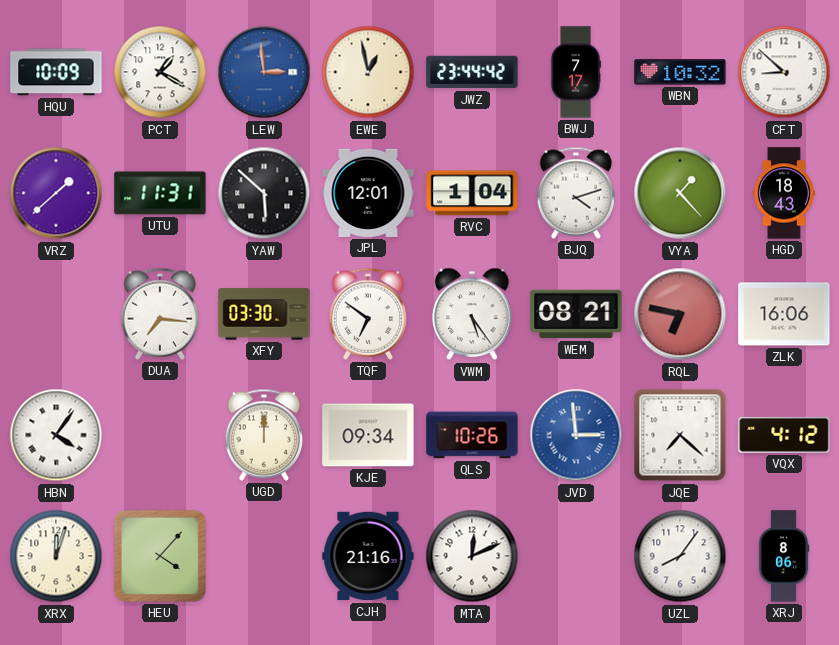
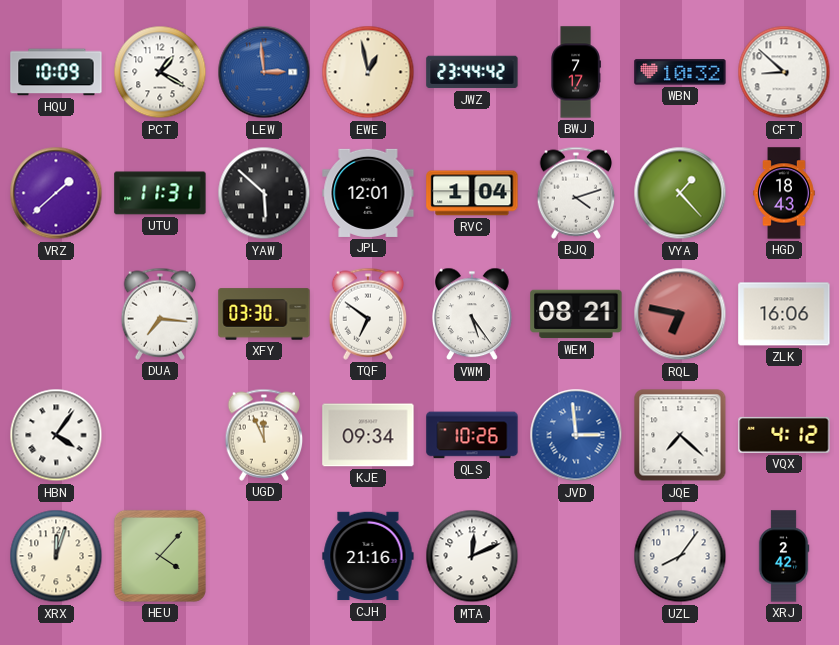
UGD: 12:00 -> 11:56 (264, 435)
XRJ: 8:06 -> 2:42 (784, 556)
